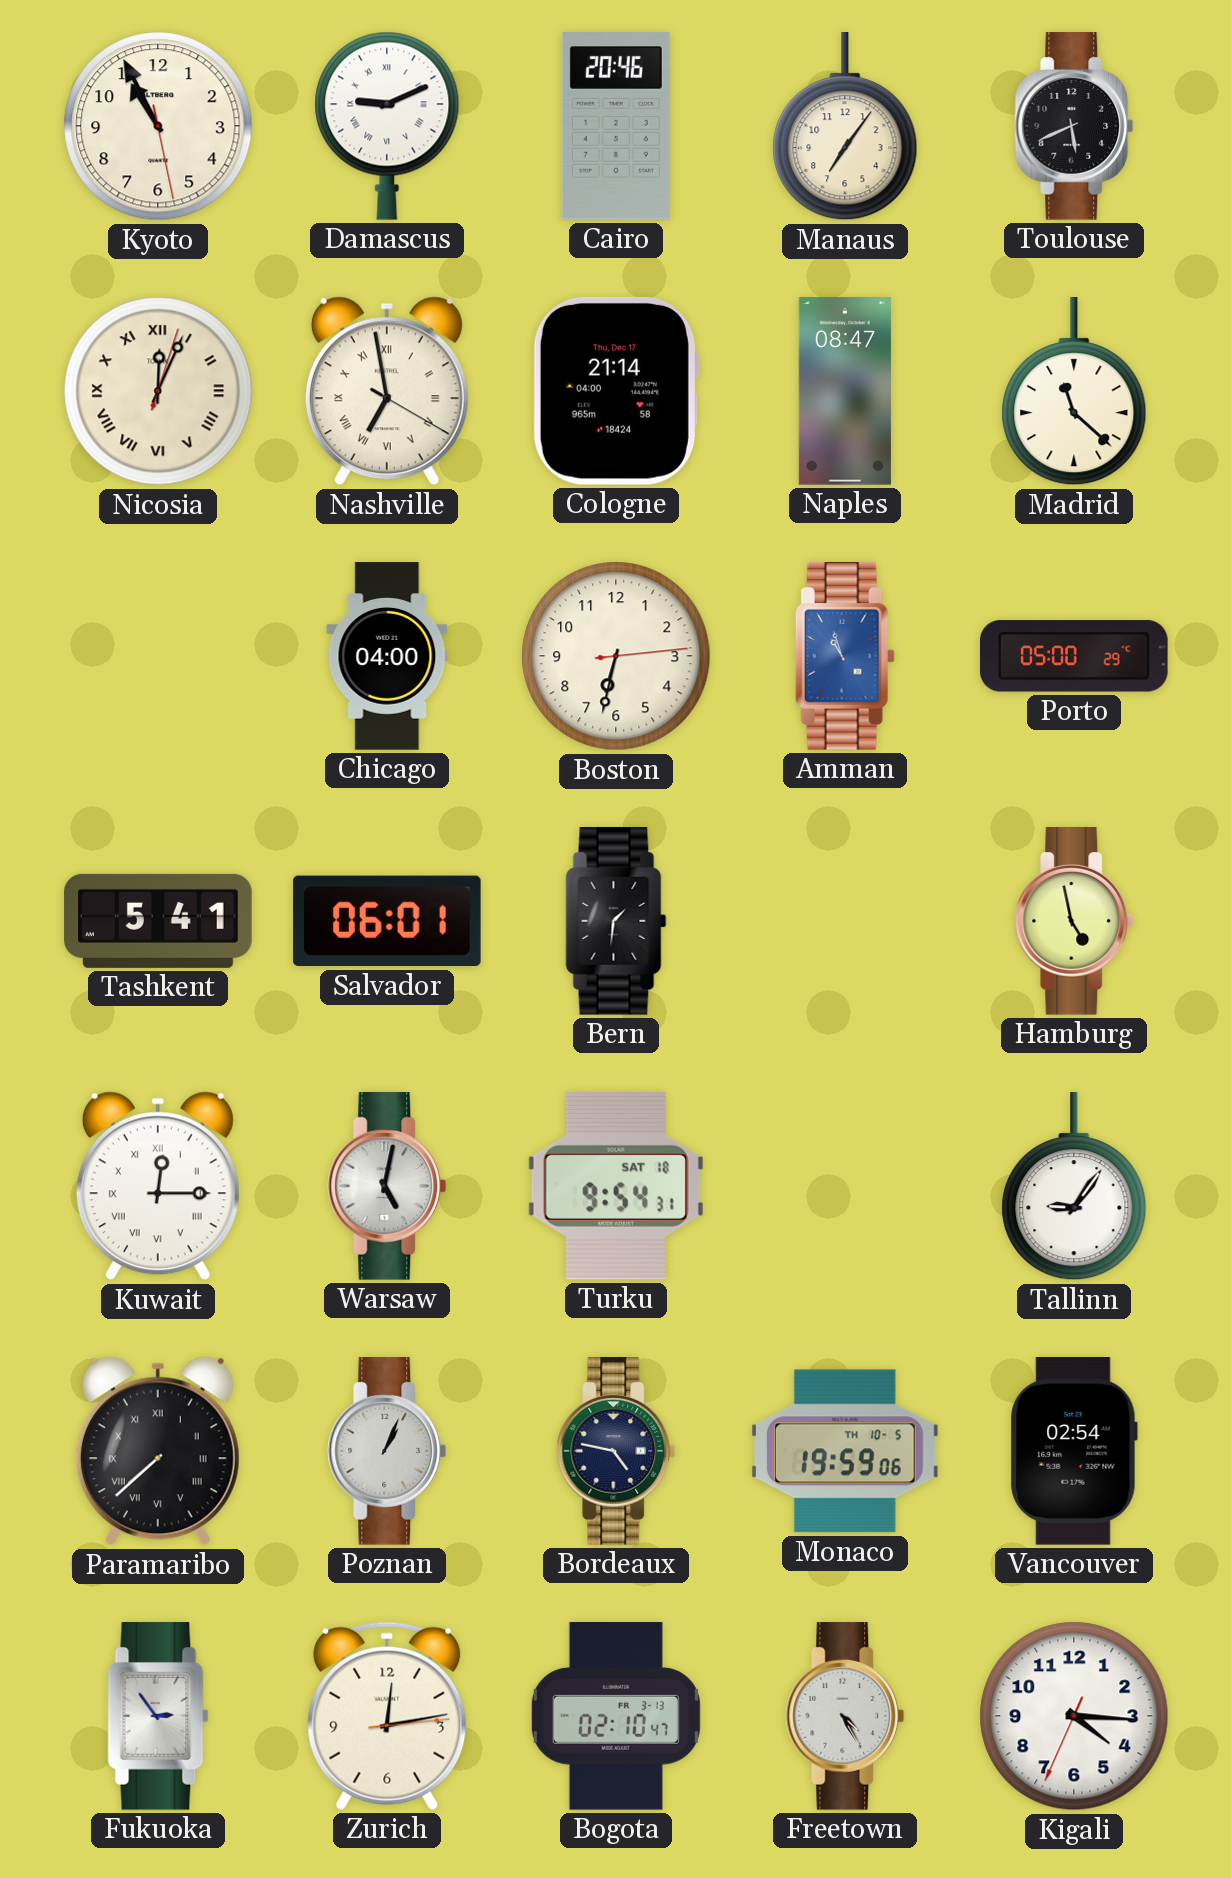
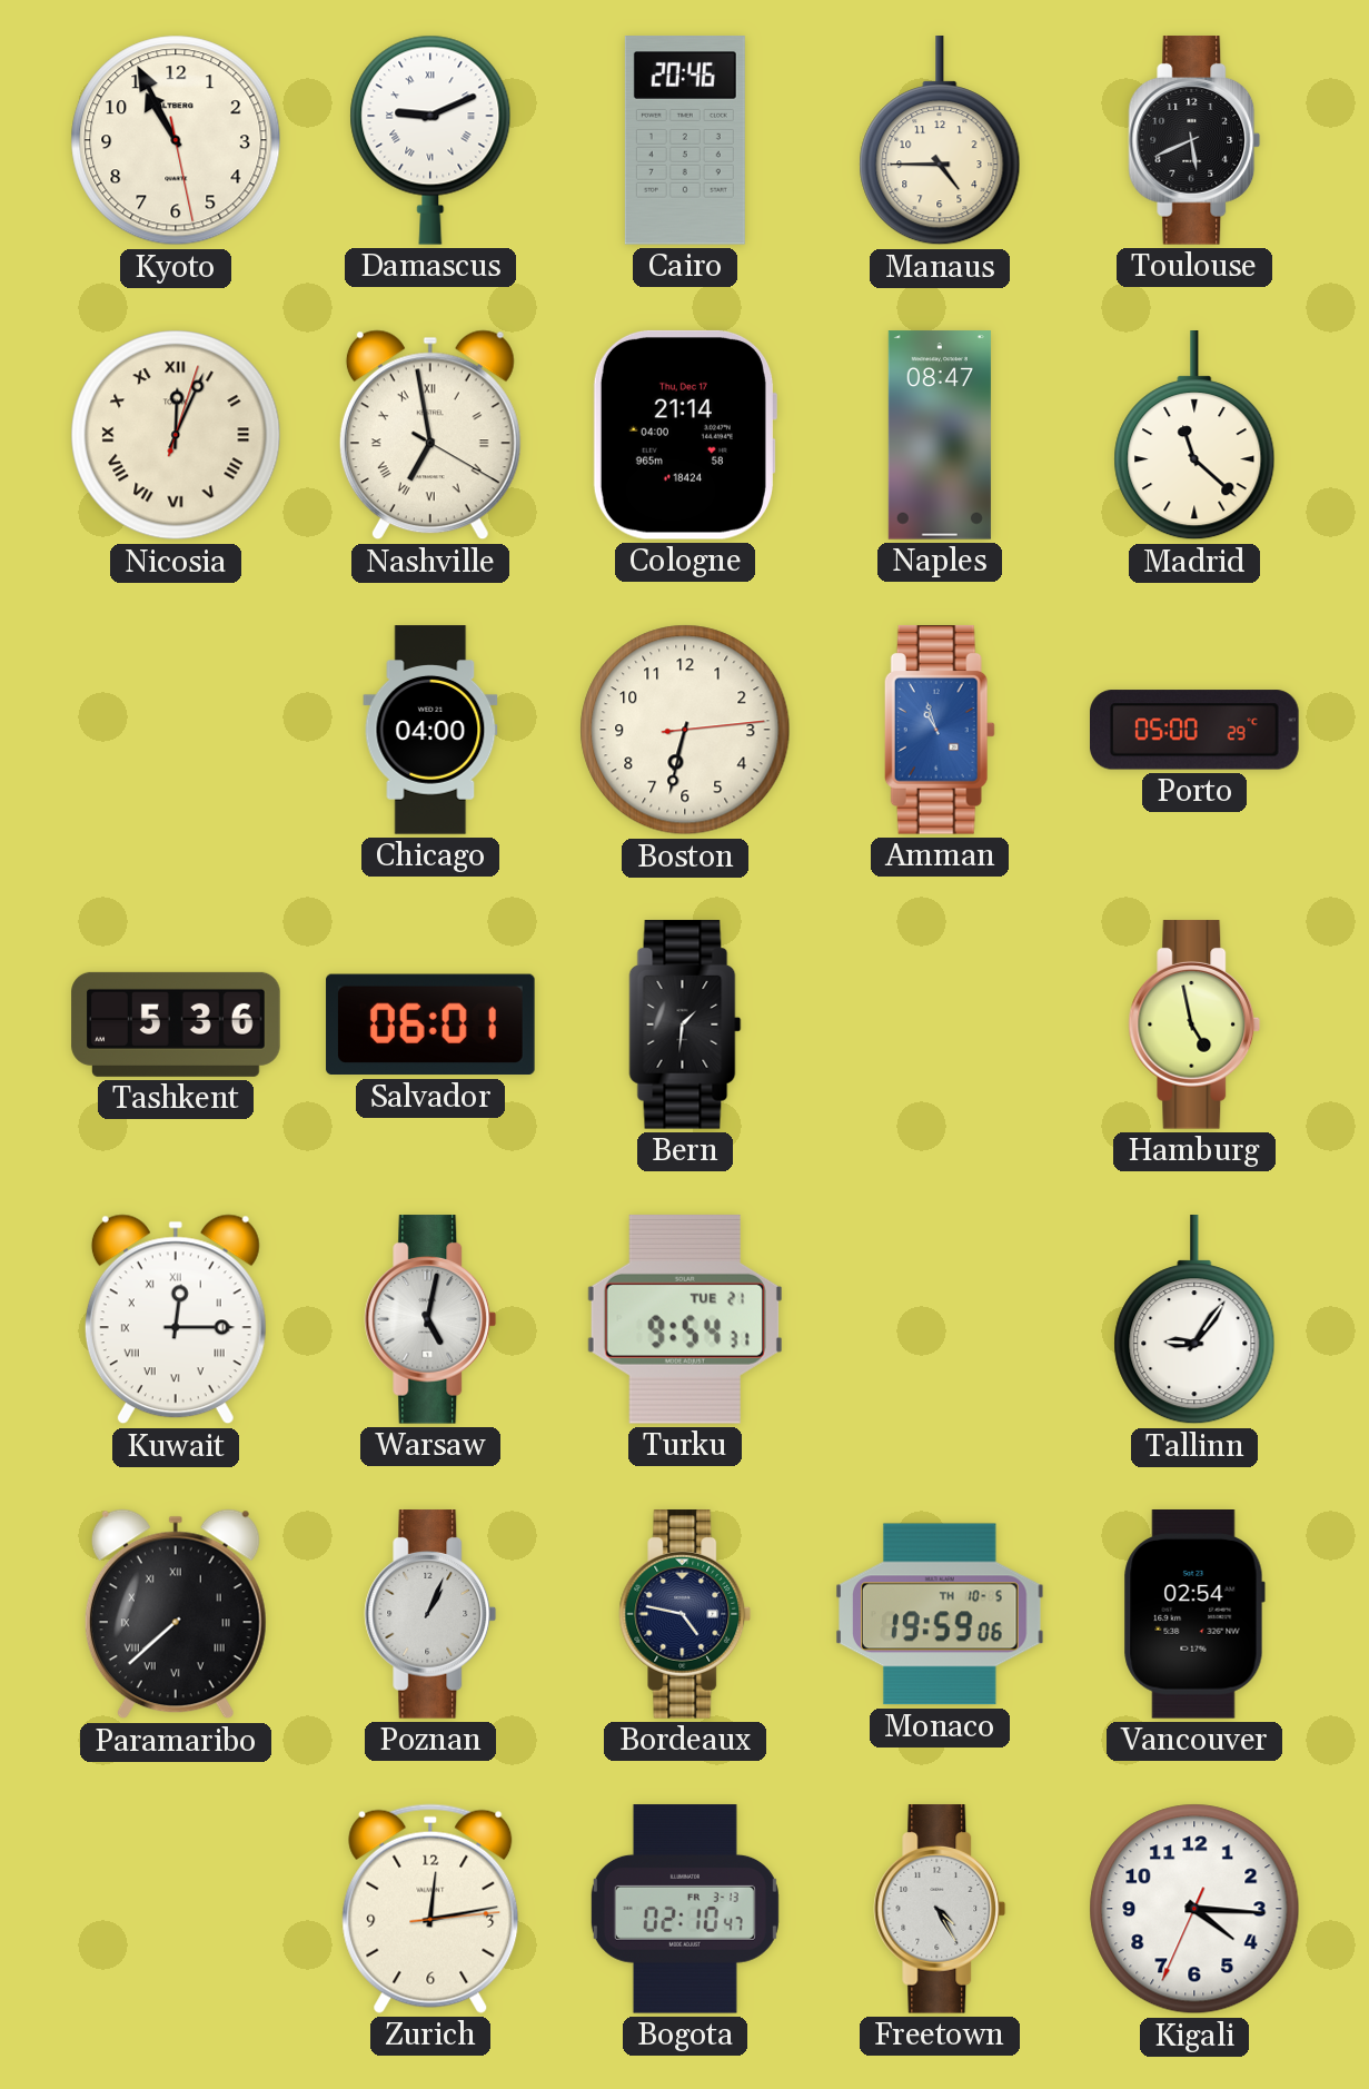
Manaus: 7:06 -> 4:45 (940, 141)
Tashkent: 5:41 -> 5:36 (176, 1024)
Turku date: SAT 18 -> TUE 21 (685, 1319)
Fukuoka: 2:54 -> none (158, 1716)
